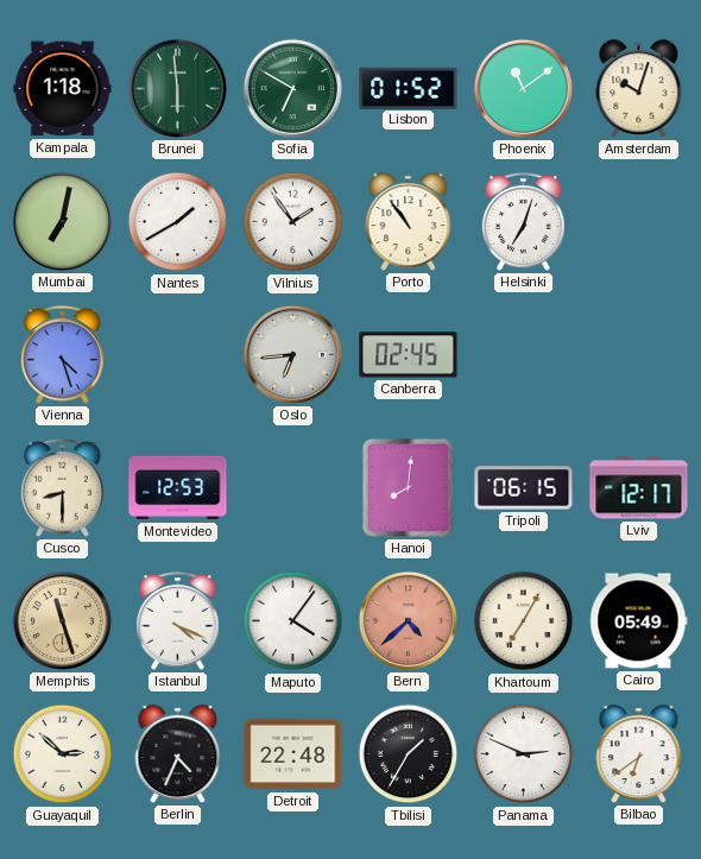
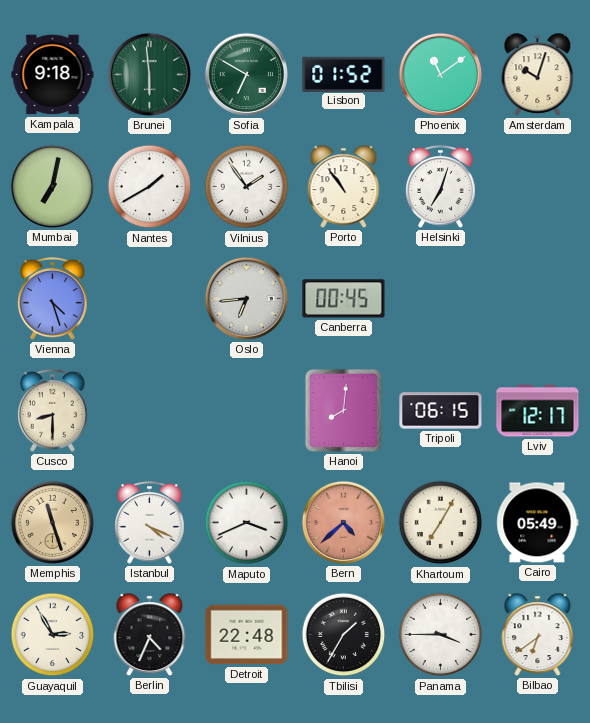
Kampala: 1:18 -> 9:18 (53, 75)
Canberra: 02:45 -> 00:45 (344, 299)
Montevideo: 12:53 -> none (178, 488)
Maputo: 4:06 -> 3:41 (247, 523)
Guayaquil: 2:52 -> 2:55 (53, 635)
Panama: 2:49 -> 3:45 (441, 635)
